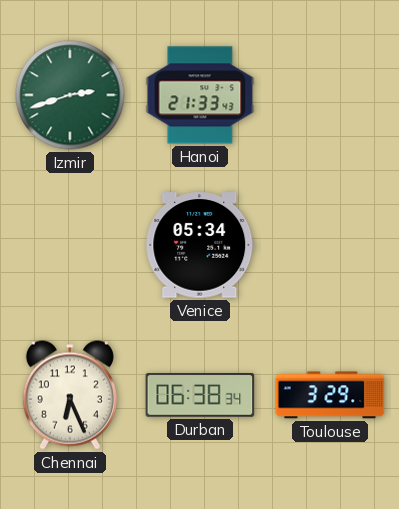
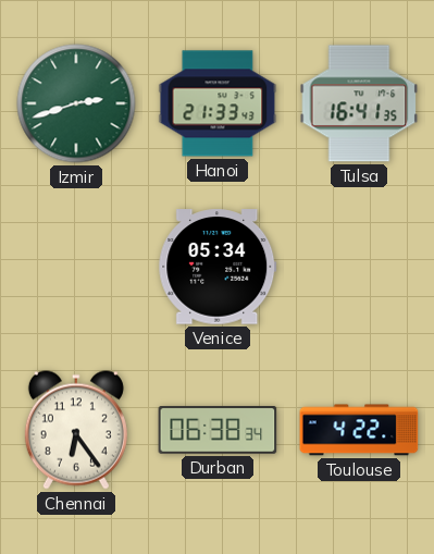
Tulsa: none -> 16:41 (359, 103)
Chennai: 6:26 -> 6:24 (76, 430)
Toulouse: 3:29 -> 4:22 (359, 430)
